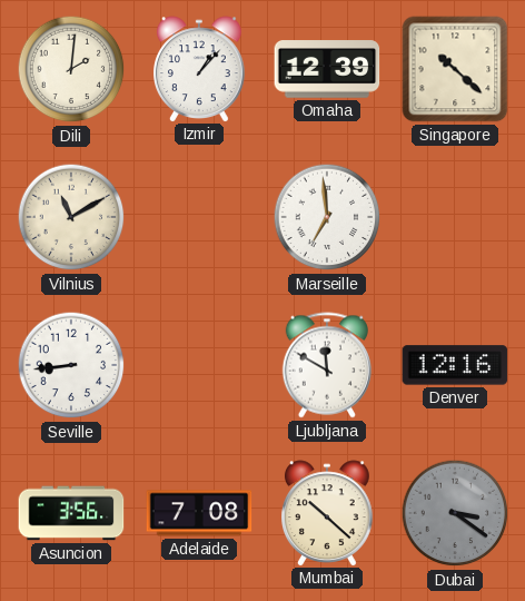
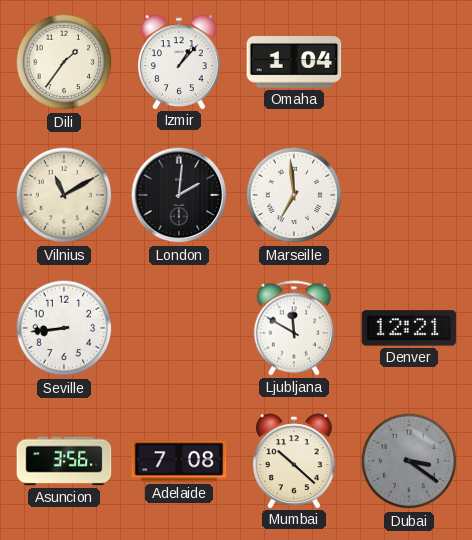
Dili: 2:01 -> 1:36 (64, 62)
Omaha: 12:39 -> 1:04 (294, 62)
Singapore: 10:22 -> none (455, 69)
London: none -> 2:01 (179, 195)
Denver: 12:16 -> 12:21 (409, 328)
